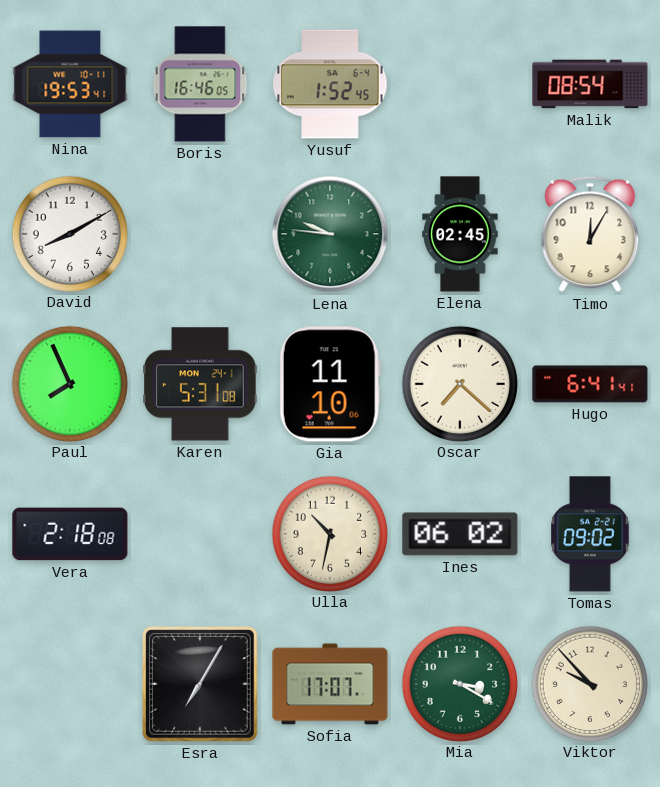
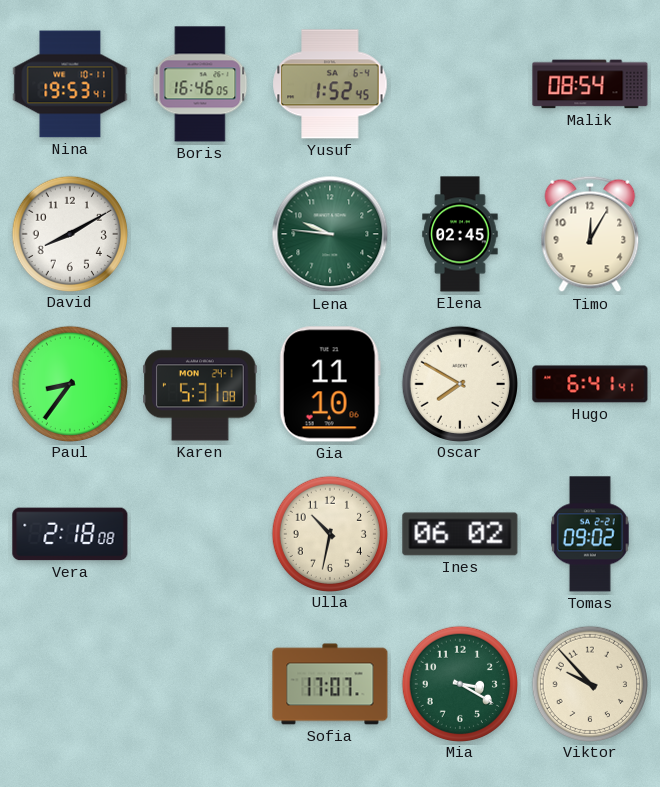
Paul: 7:56 -> 8:36 (69, 383)
Oscar: 7:22 -> 7:50 (459, 383)
Esra: 7:05 -> none (201, 685)
